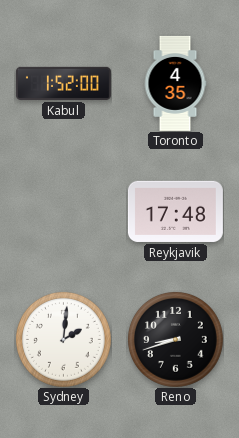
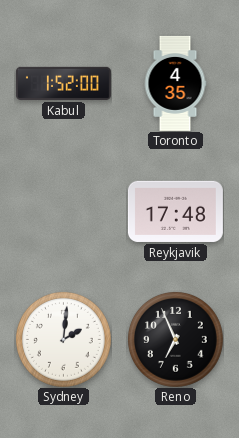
Reno: 8:42 -> 6:56 (175, 339)
